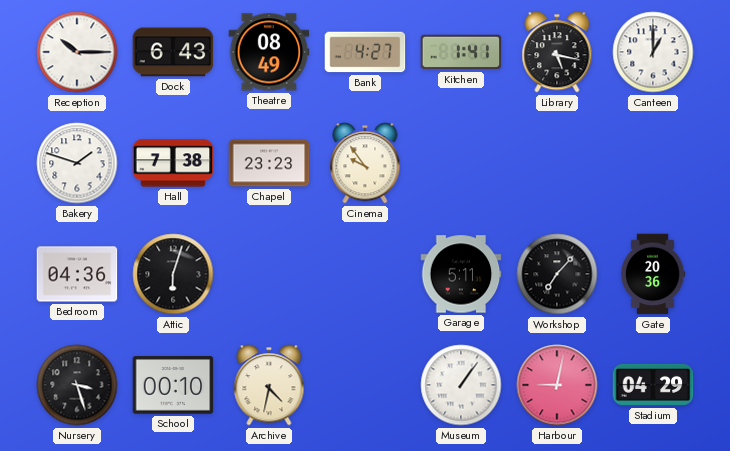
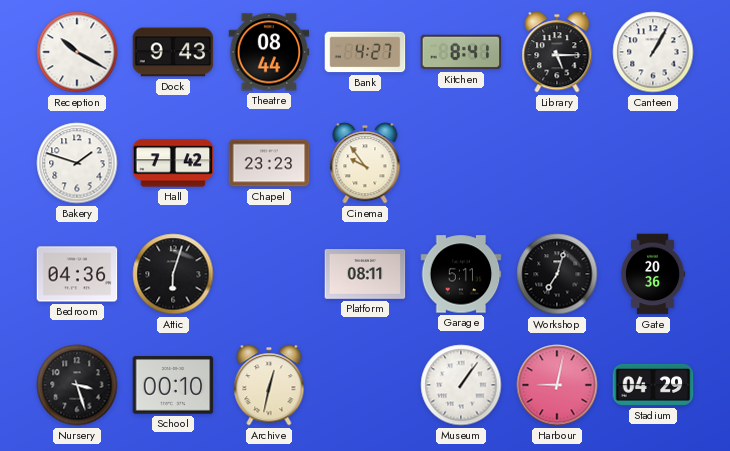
Reception: 10:15 -> 10:20 (77, 52)
Dock: 6:43 -> 9:43 (173, 52)
Theatre: 08:49 -> 08:44 (269, 52)
Kitchen: 1:41 -> 8:41 (461, 52)
Library: 5:17 -> 5:15 (557, 52)
Canteen: 1:00 -> 1:05 (653, 52)
Hall: 7:38 -> 7:42 (173, 163)
Platform: none -> 08:11 (365, 275)
Workshop: 7:07 -> 7:03 (557, 274)
Archive: 4:32 -> 12:32 (269, 385)
